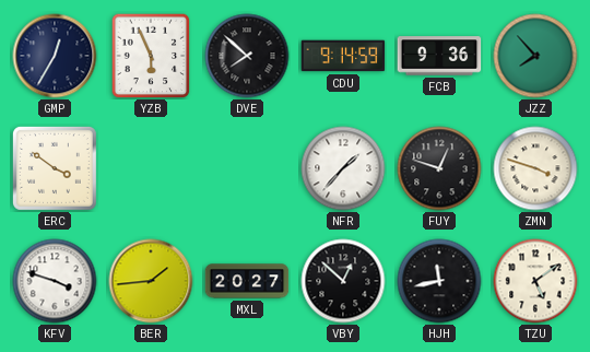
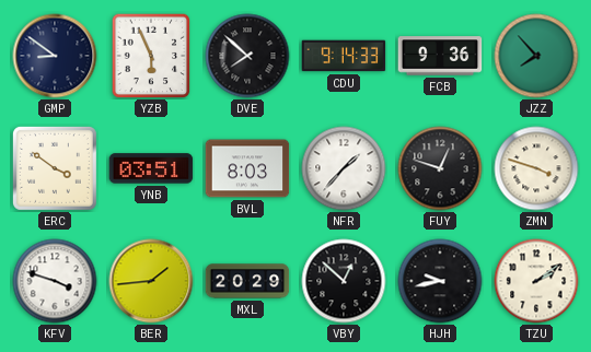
GMP: 12:35 -> 8:51 (55, 56)
CDU: 9:14:59 -> 9:14:33 (344, 56)
YNB: none -> 03:51 (151, 168)
BVL: none -> 8:03 (247, 168)
MXL: 20:27 -> 20:29 (247, 281)
HJH: 11:43 -> 9:43 (440, 281)
TZU: 5:09 -> 2:09 (536, 281)
